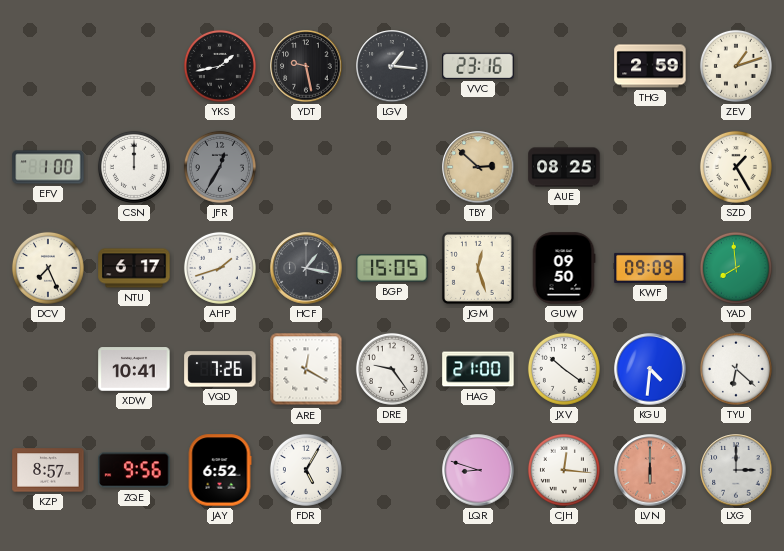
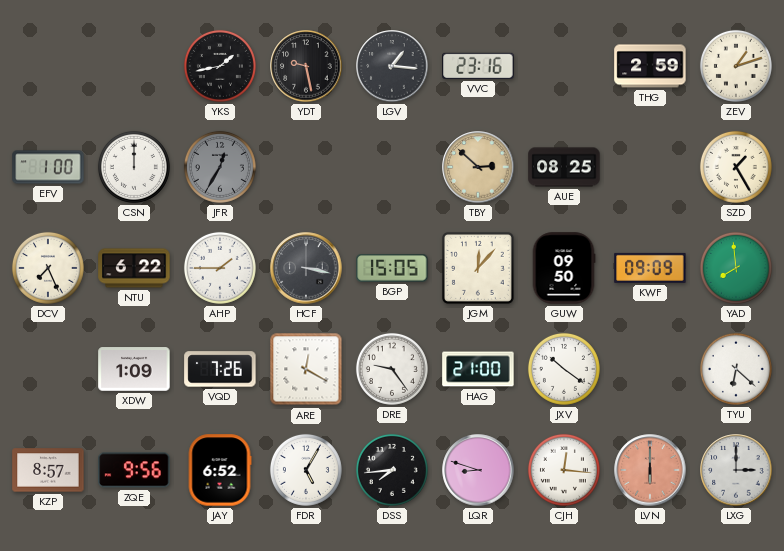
NTU: 6:17 -> 6:22 (134, 268)
AHP: 1:42 -> 1:45 (220, 268)
HCF: 1:17 -> 3:17 (306, 268)
JGM: 12:27 -> 12:07 (478, 268)
XDW: 10:41 -> 1:09 (134, 369)
KGU: 4:31 -> none (650, 369)
DSS: none -> 7:44 (392, 470)
